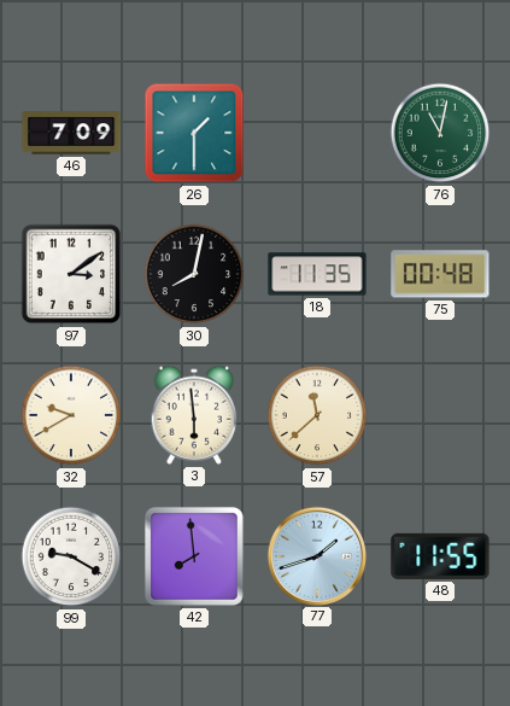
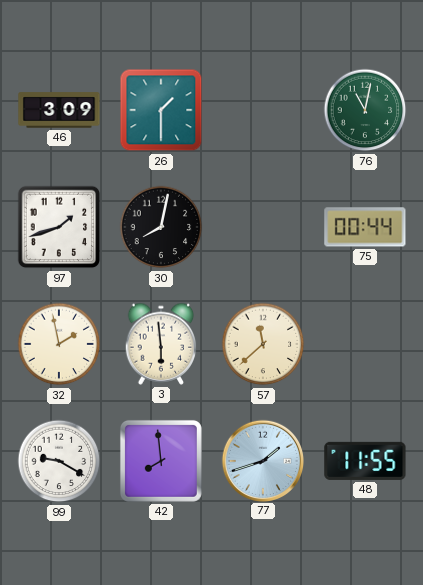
46: 7:09 -> 3:09 (59, 110)
97: 3:09 -> 1:42 (59, 227)
18: 11:35 -> none (317, 274)
75: 00:48 -> 00:44 (365, 227)
32: 9:40 -> 1:58 (59, 344)
